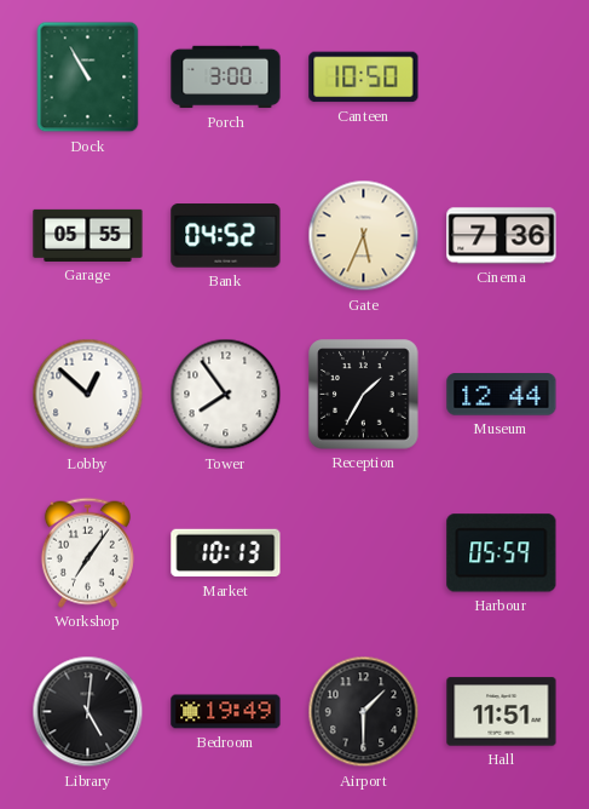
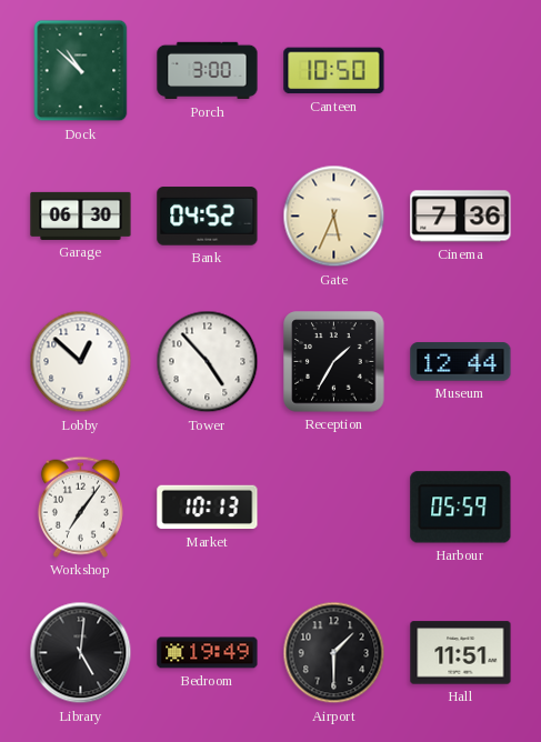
Dock: 10:55 -> 10:52 (81, 71)
Garage: 05:55 -> 06:30 (81, 215)
Tower: 7:54 -> 4:53 (208, 362)
